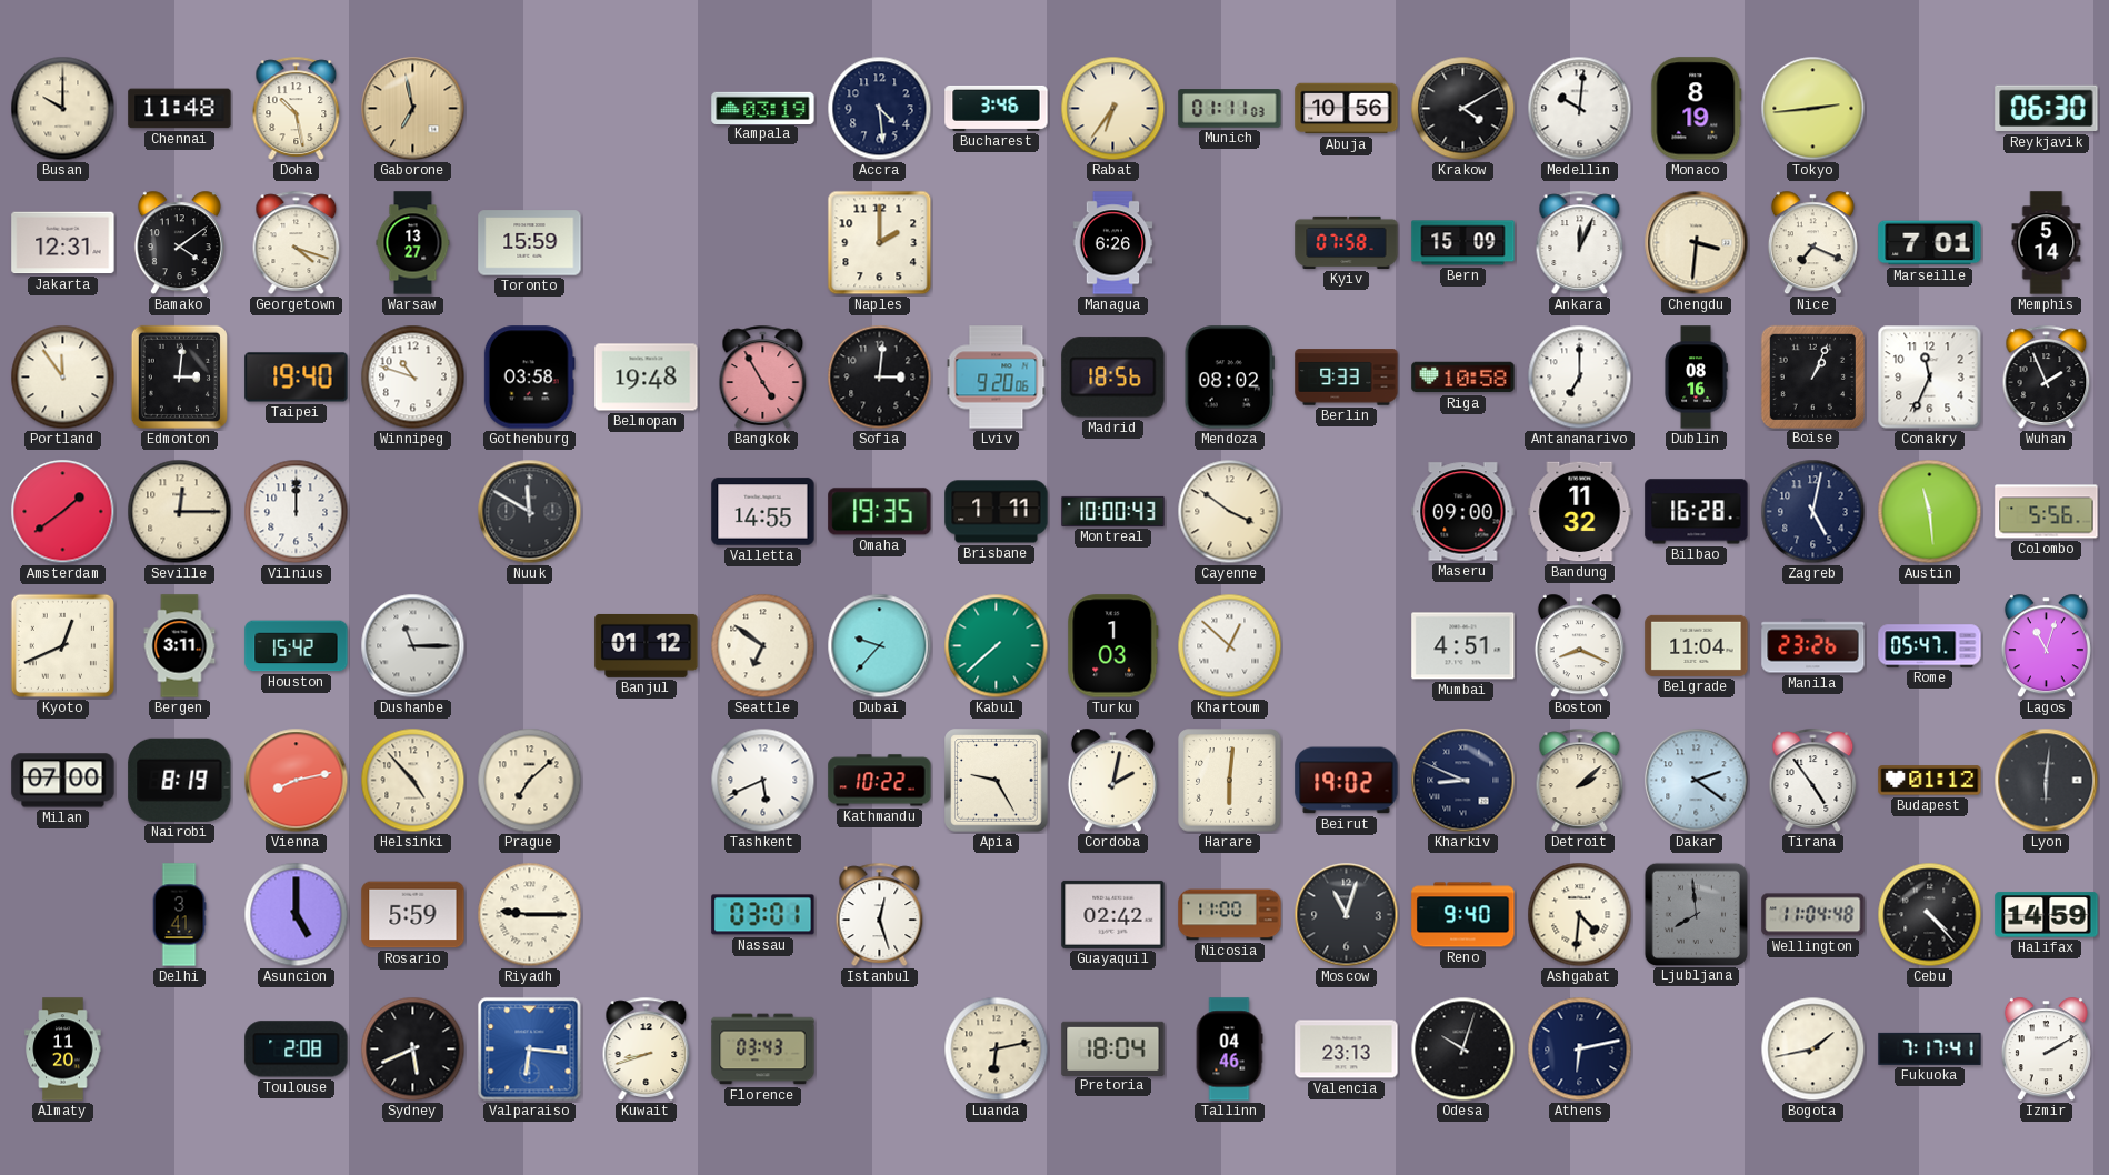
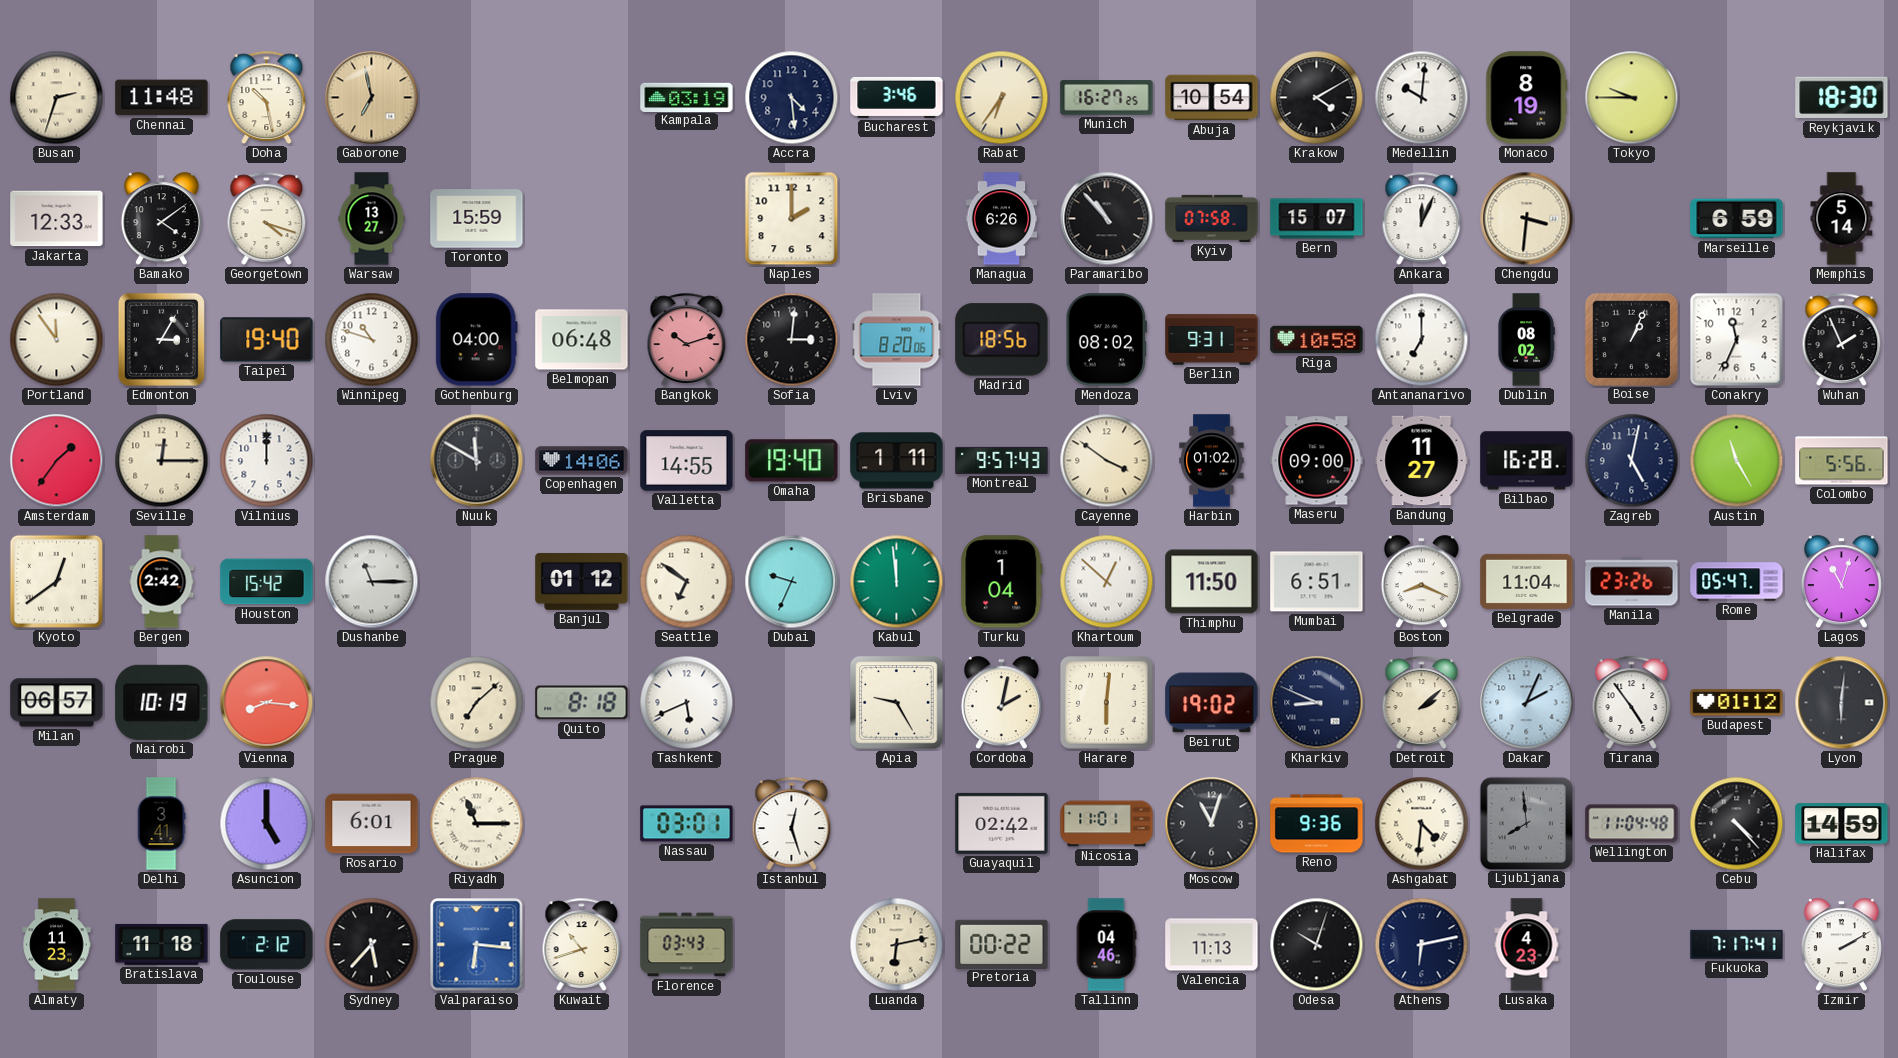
Busan: 10:00 -> 2:33 (57, 98)
Munich: 01:11 -> 16:27 (1107, 98)
Abuja: 10:56 -> 10:54 (1212, 98)
Tokyo: 2:44 -> 9:45 (1632, 98)
Reykjavik: 06:30 -> 18:30 (1842, 98)
Jakarta: 12:31 -> 12:33 (57, 219)
Paramaribo: none -> 10:53 (1107, 219)
Bern: 15:09 -> 15:07 (1317, 219)
Nice: 7:19 -> none (1812, 243)
Marseille: 7:01 -> 6:59 (1737, 219)
Edmonton: 3:01 -> 3:05 (161, 339)
Gothenburg: 03:58 -> 04:00 (476, 340)
Belmopan: 19:48 -> 06:48 (582, 340)
Bangkok: 4:55 -> 10:12 (687, 339)
Lviv: 9:20 -> 8:20 (897, 340)
Berlin: 9:33 -> 9:31 (1212, 340)
Dublin: 08:16 -> 08:02 (1526, 340)
Amsterdam: 1:39 -> 1:36 (57, 461)
Copenhagen: none -> 14:06 (582, 461)
Omaha: 19:35 -> 19:40 (792, 461)
Montreal: 10:00 -> 9:57 (1002, 460)
Harbin: none -> 01:02 (1212, 461)
Bandung: 11:32 -> 11:27 (1422, 461)
Austin: 11:29 -> 11:25 (1737, 461)
Kyoto: 12:41 -> 12:39 (56, 581)
Bergen: 3:11 -> 2:42 (162, 582)
Dubai: 9:37 -> 9:34 (792, 582)
Kabul: 7:38 -> 11:59 (897, 582)
Turku: 1:03 -> 1:04 (1002, 582)
Thimphu: none -> 11:50 (1212, 582)
Mumbai: 4:51 -> 6:51 (1317, 582)
Milan: 07:00 -> 06:57 (57, 703)
Nairobi: 8:19 -> 10:19 (162, 702)
Vienna: 8:13 -> 8:16 (267, 703)
Helsinki: 4:53 -> none (413, 781)
Quito: none -> 8:18 (582, 703)
Kathmandu: 10:22 -> none (880, 781)
Dakar: 2:21 -> 2:04 (1527, 703)
Rosario: 5:59 -> 6:01 (372, 824)
Riyadh: 9:15 -> 11:15 (477, 824)
Nicosia: 11:00 -> 11:01 (1107, 824)
Reno: 9:40 -> 9:36 (1317, 824)
Almaty: 11:20 -> 11:23 (57, 945)
Bratislava: none -> 11:18 (162, 944)
Toulouse: 2:08 -> 2:12 (267, 945)
Sydney: 5:41 -> 5:37 (372, 945)
Kuwait: 8:42 -> 10:42 (582, 944)
Pretoria: 18:04 -> 00:22 (1002, 944)
Valencia: 23:13 -> 11:13 (1212, 945)
Lusaka: none -> 4:23 (1527, 945)
Bogota: 1:43 -> none (1813, 1050)
